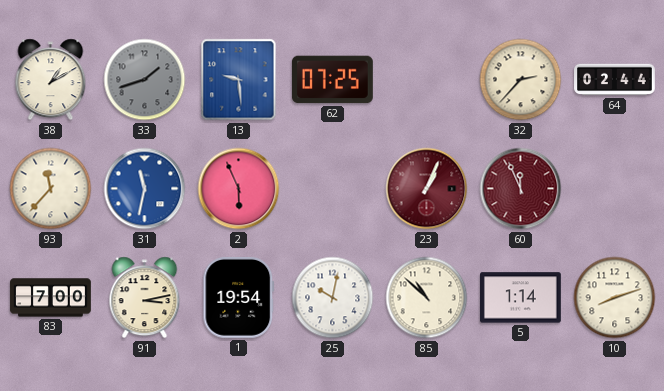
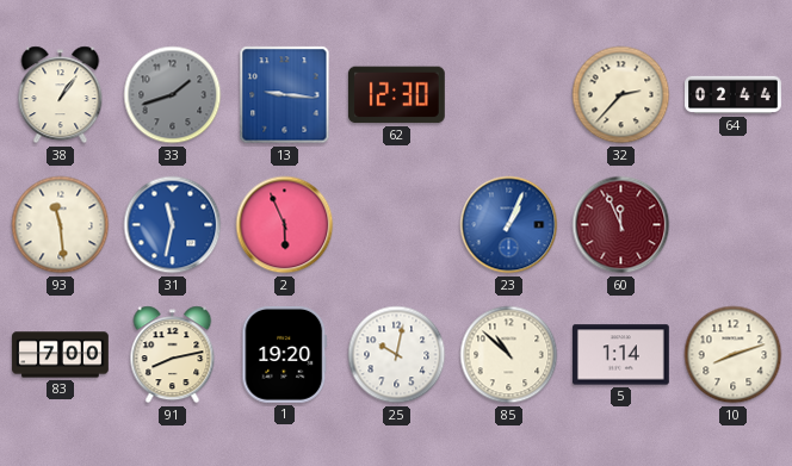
38: 1:10 -> 1:06 (61, 95)
13: 9:29 -> 9:16 (285, 95)
62: 07:25 -> 12:30 (396, 95)
93: 11:37 -> 11:29 (61, 225)
23 dial: burgundy -> blue (509, 225)
91: 3:13 -> 8:13 (173, 355)
1: 19:54 -> 19:20 (285, 354)
